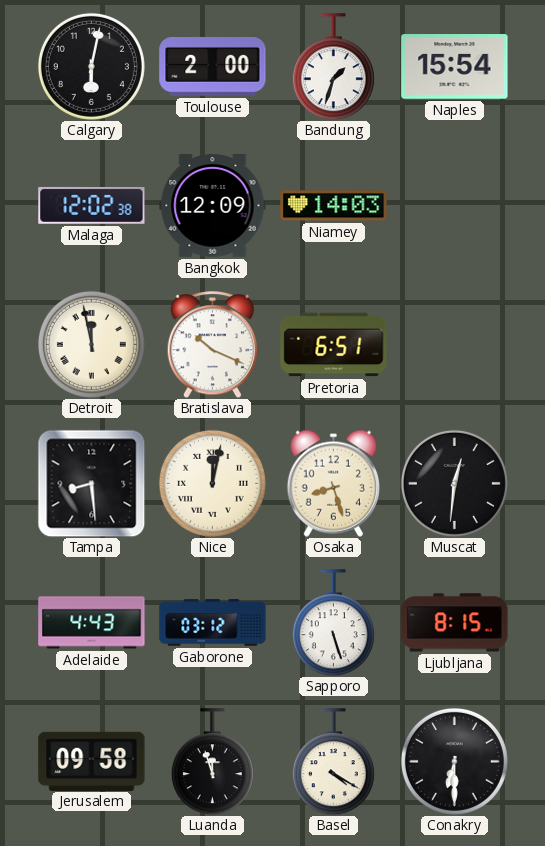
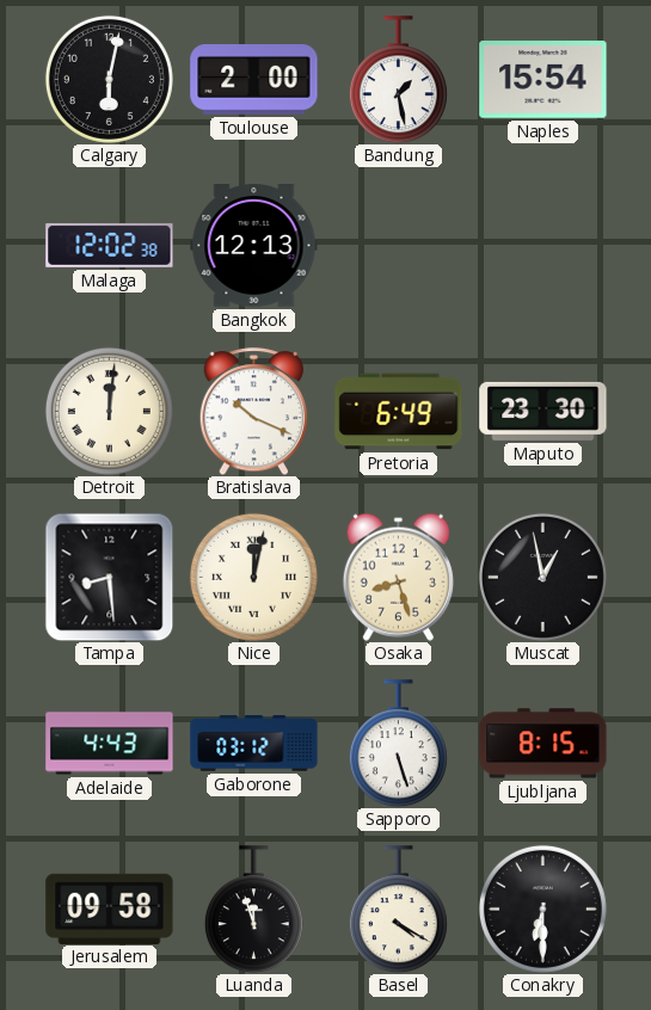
Bandung: 1:33 -> 1:28 (398, 80)
Bangkok: 12:09 -> 12:13 (254, 246)
Niamey: 14:03 -> none (334, 206)
Detroit: 11:58 -> 12:01 (109, 411)
Pretoria: 6:51 -> 6:49 (399, 412)
Maputo: none -> 23:30 (543, 411)
Muscat: 12:31 -> 12:58 (542, 577)
